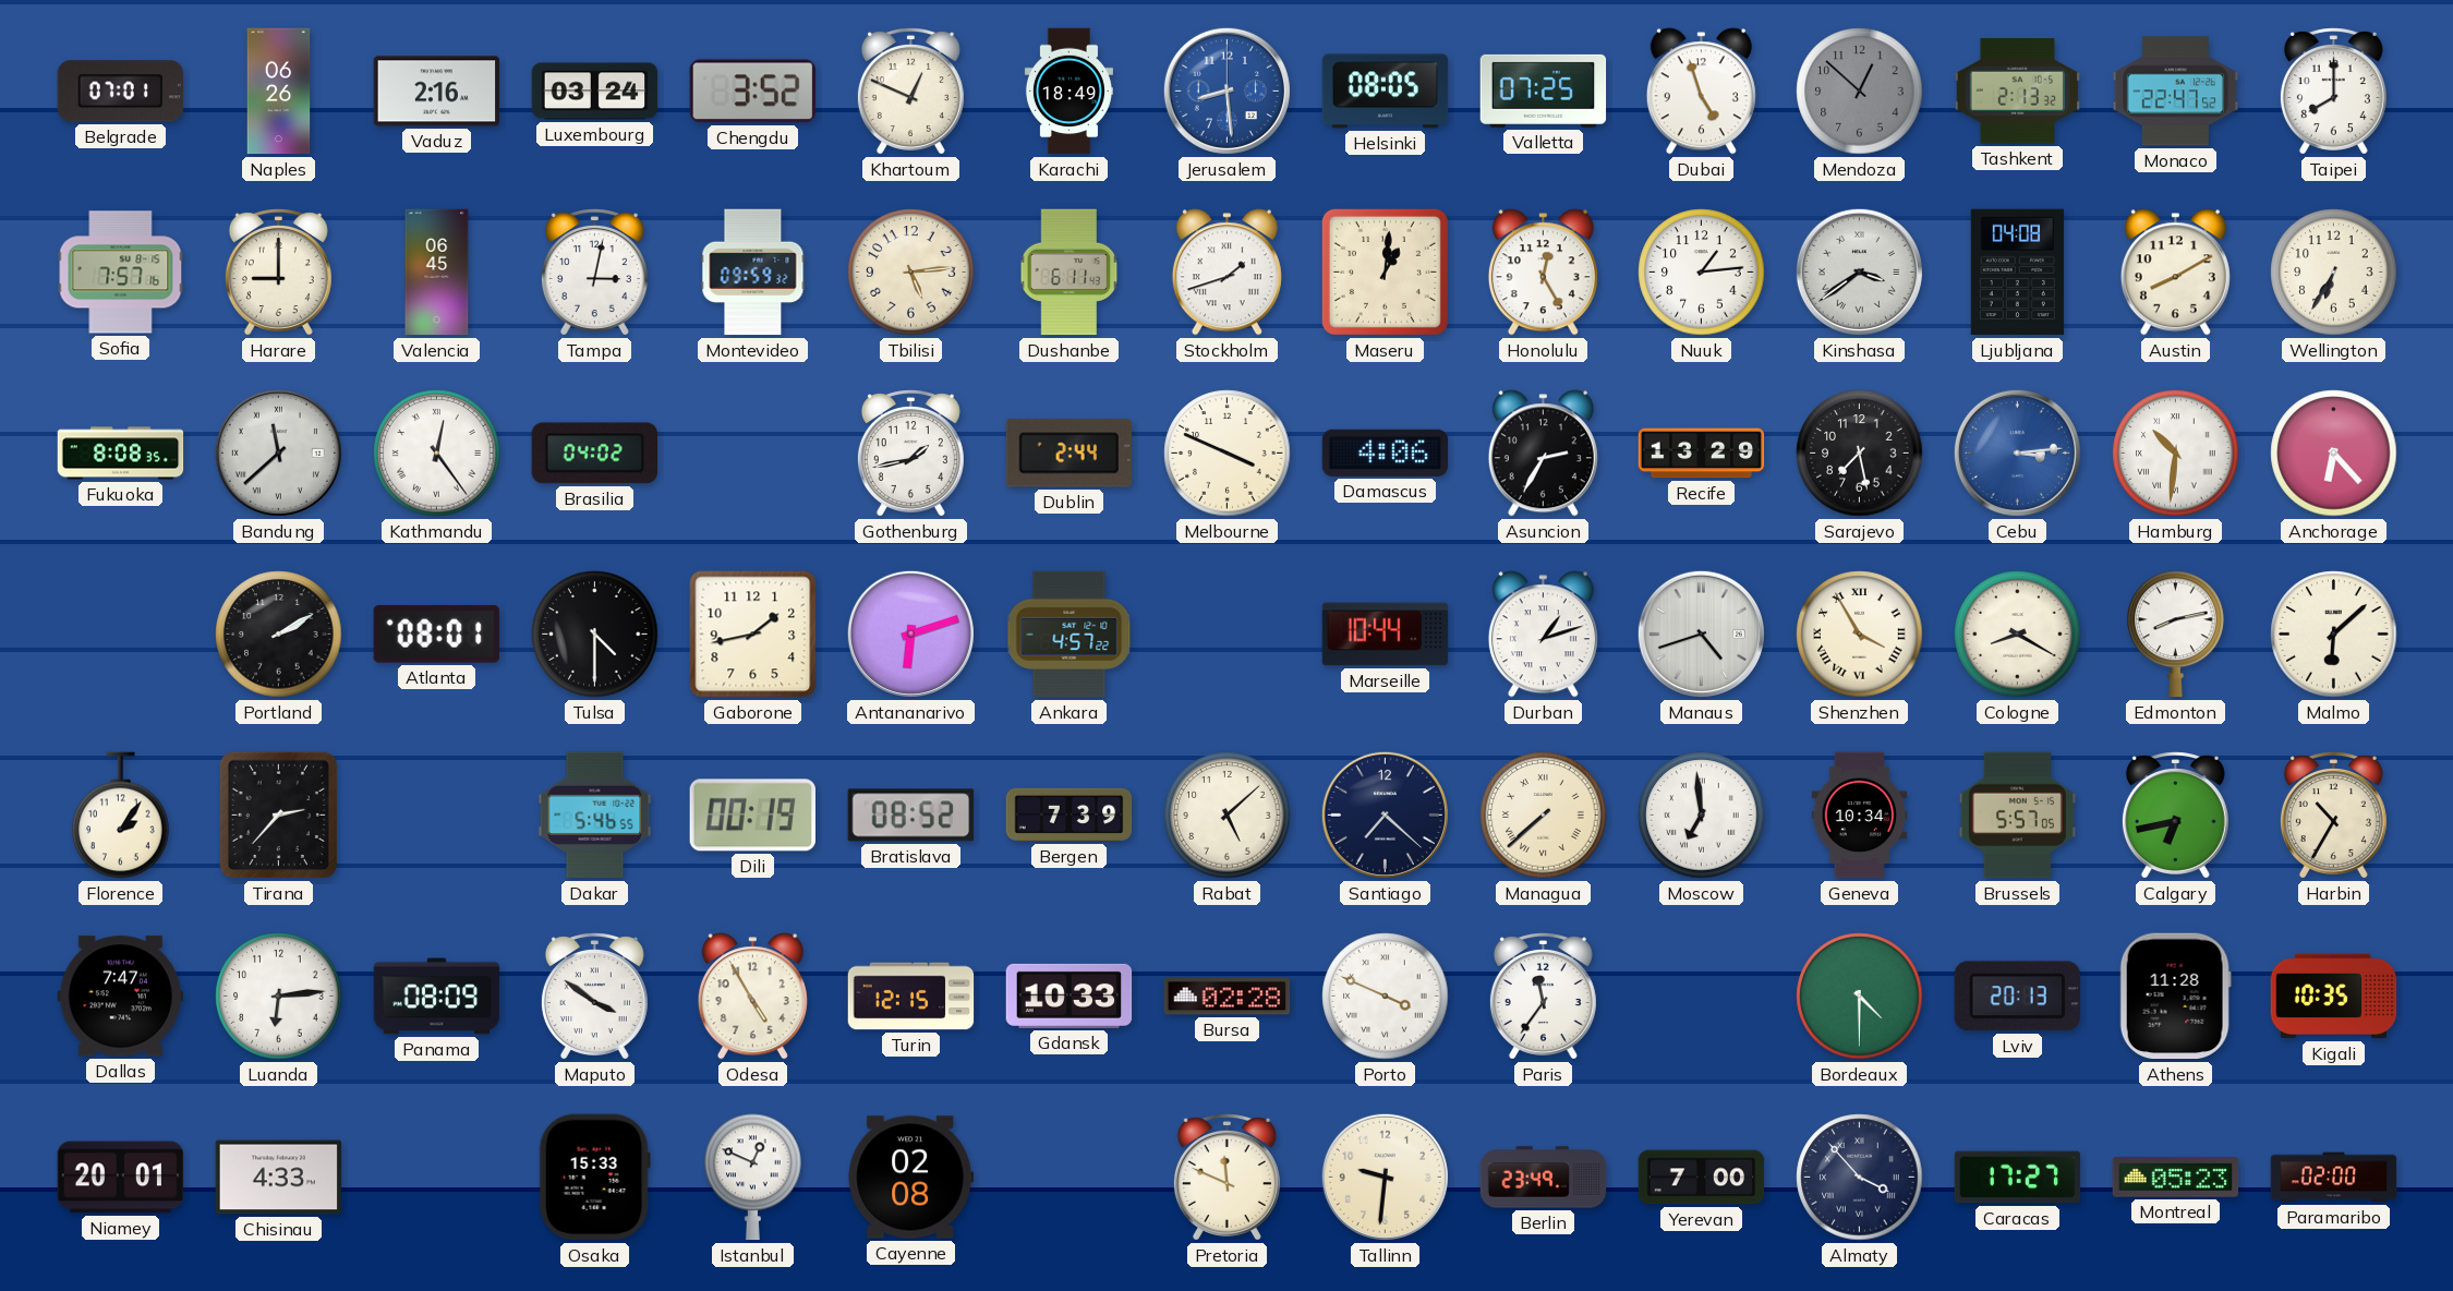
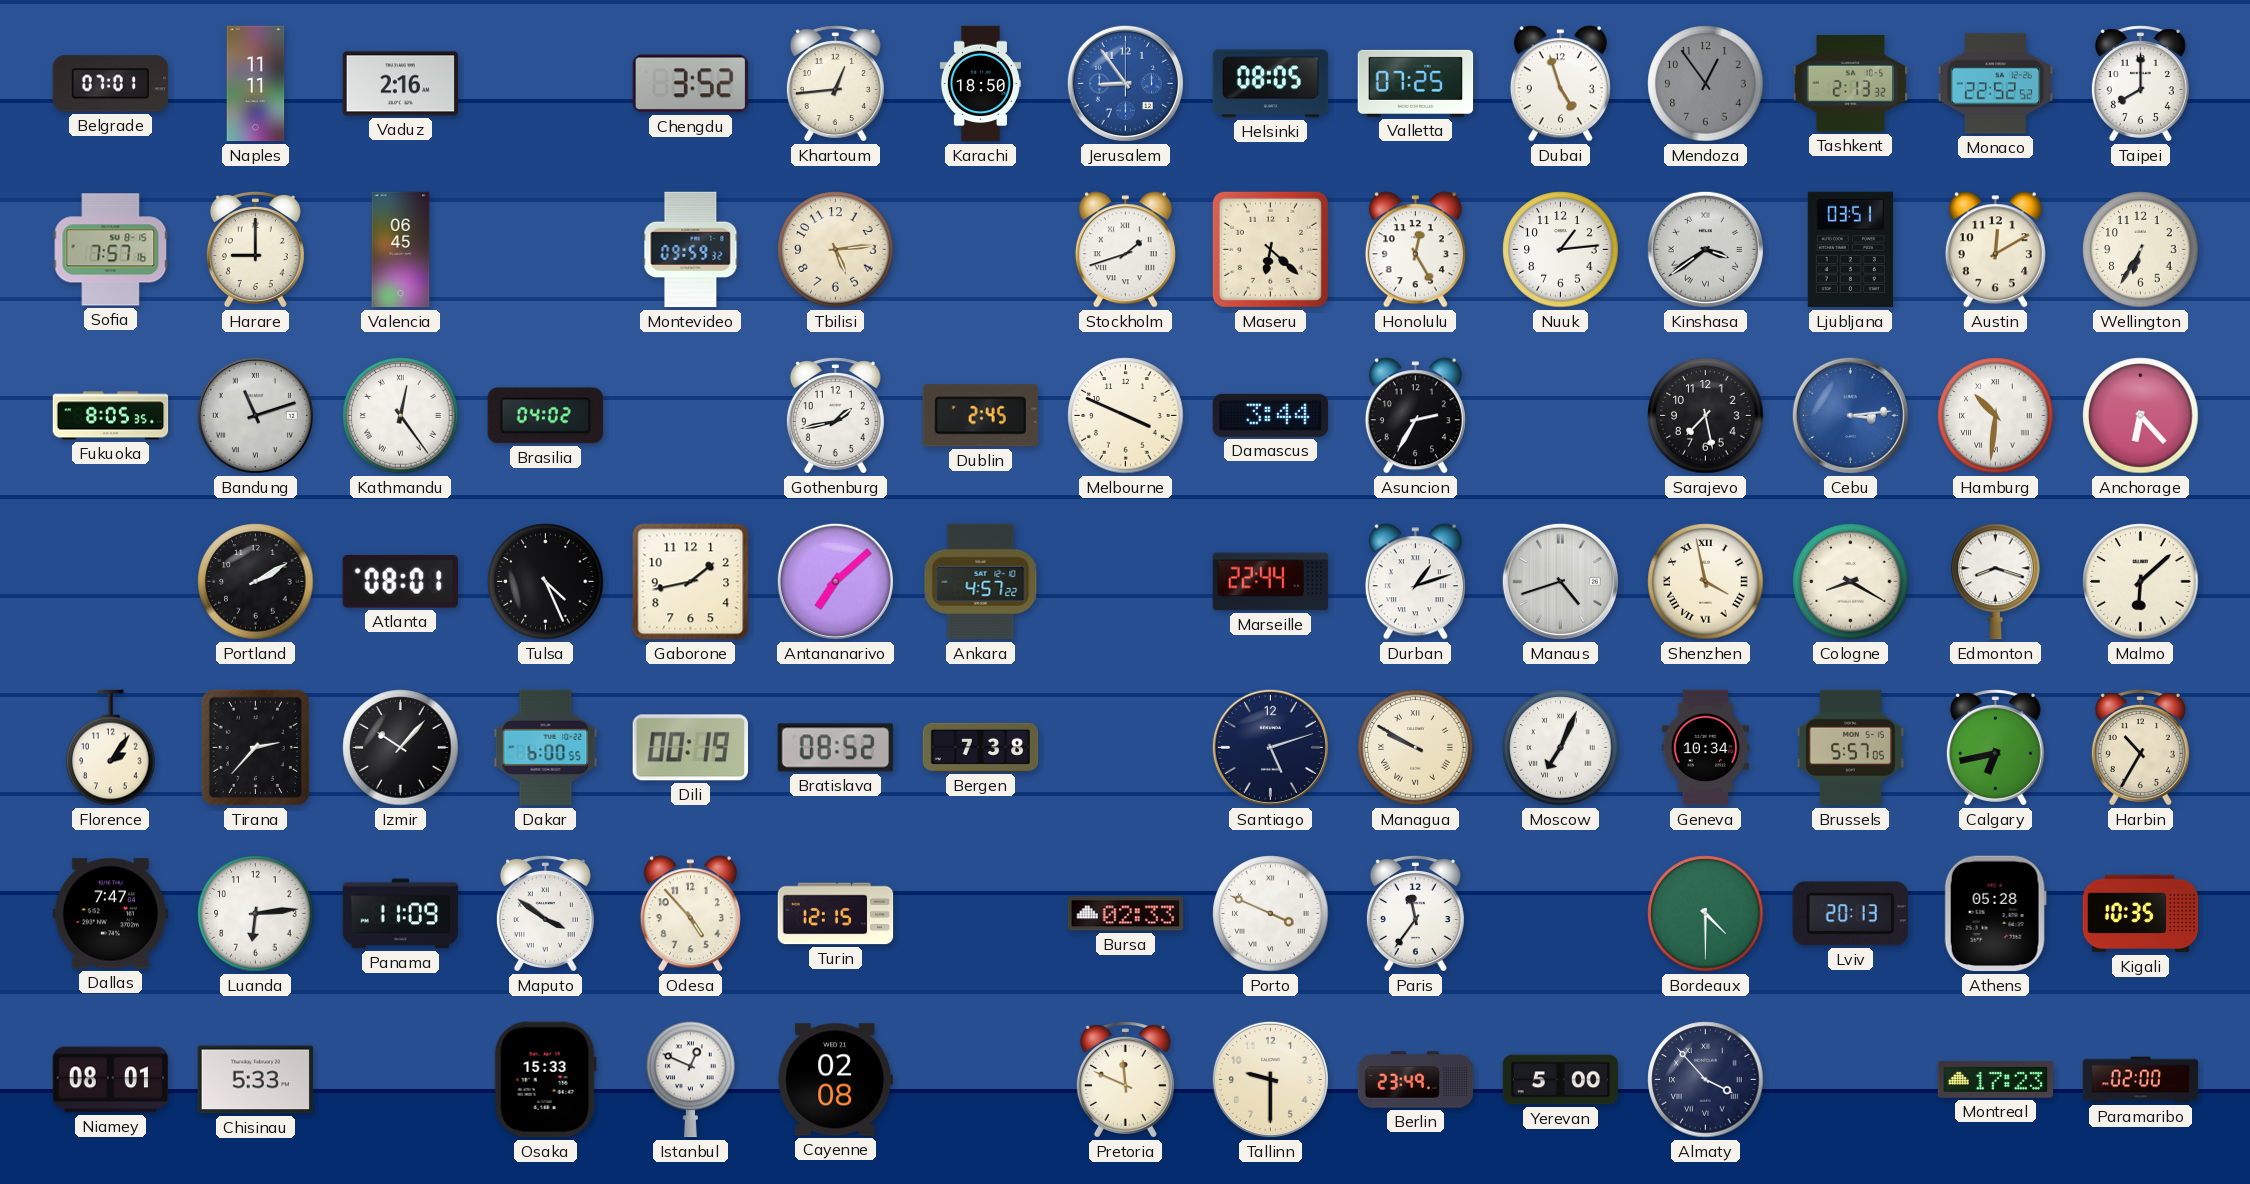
Naples: 06:26 -> 11:11 (256, 84)
Luxembourg: 03:24 -> none (595, 92)
Khartoum: 12:49 -> 12:44 (835, 84)
Karachi: 18:49 -> 18:50 (980, 84)
Jerusalem: 8:29 -> 8:54 (1125, 83)
Mendoza: 12:52 -> 12:54 (1706, 84)
Monaco: 22:47 -> 22:52 (1996, 84)
Tampa: 3:02 -> none (594, 273)
Dushanbe: 6:11 -> none (1070, 273)
Maseru: 1:01 -> 6:22 (1270, 249)
Ljubljana: 04:08 -> 03:51 (1850, 250)
Austin: 8:10 -> 12:10 (1995, 250)
Fukuoka: 8:08 -> 8:05 (111, 416)
Bandung: 11:38 -> 11:12 (255, 415)
Dublin: 2:44 -> 2:45 (980, 416)
Damascus: 4:06 -> 3:44 (1271, 415)
Recife: 13:29 -> none (1702, 454)
Tulsa: 4:30 -> 4:26 (546, 582)
Antananarivo: 6:12 -> 7:08 (835, 581)
Marseille: 10:44 -> 22:44 (1271, 582)
Shenzhen: 3:55 -> 3:58 (1706, 582)
Edmonton: 8:13 -> 8:18 (1996, 582)
Izmir: none -> 10:07 (401, 748)
Dakar: 5:46 -> 6:00 (546, 748)
Bergen: 7:39 -> 7:38 (981, 747)
Rabat: 5:08 -> none (1228, 816)
Santiago: 7:22 -> 5:12 (1270, 747)
Managua: 7:38 -> 9:50 (1416, 748)
Moscow: 6:59 -> 7:04 (1561, 748)
Panama: 08:09 -> 11:09 (401, 914)
Odesa: 4:55 -> 4:53 (690, 914)
Gdansk: 10:33 -> none (1070, 996)
Bursa: 02:28 -> 02:33 (1126, 914)
Athens: 11:28 -> 05:28 (1995, 914)
Niamey: 20:01 -> 08:01 (111, 1080)
Chisinau: 4:33 -> 5:33 (256, 1080)
Tallinn: 9:31 -> 9:30 (1270, 1079)
Yerevan: 7:00 -> 5:00 (1561, 1080)
Caracas: 17:27 -> none (2018, 1178)
Montreal: 05:23 -> 17:23 (1996, 1080)
